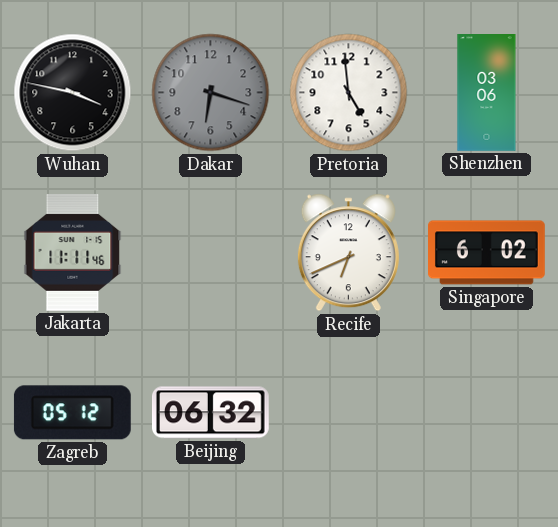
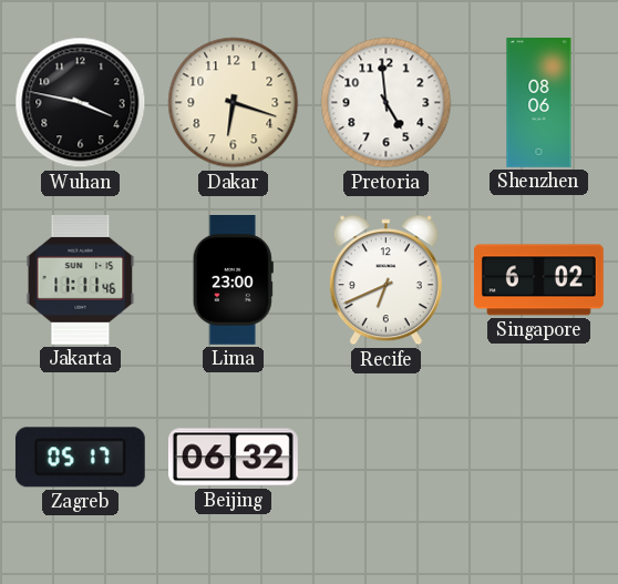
Dakar dial: grey -> cream (234, 103)
Shenzhen: 03:06 -> 08:06 (539, 103)
Lima: none -> 23:00 (233, 280)
Zagreb: 05:12 -> 05:17 (80, 458)
